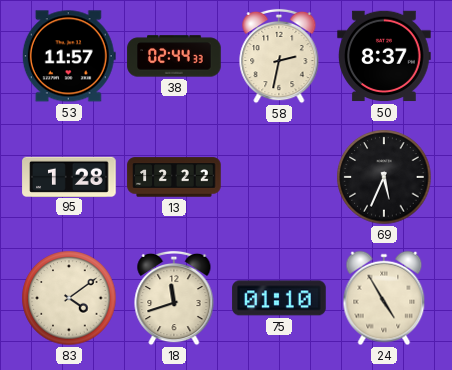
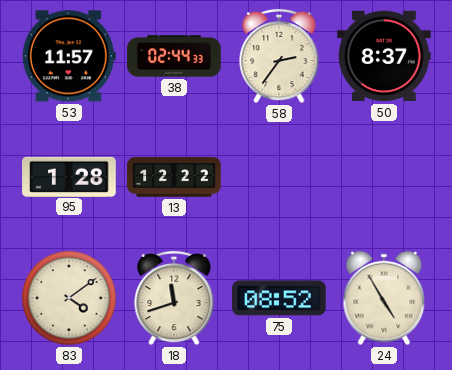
58: 2:32 -> 2:36 (279, 56)
69: 5:34 -> none (384, 177)
75: 01:10 -> 08:52 (279, 298)
